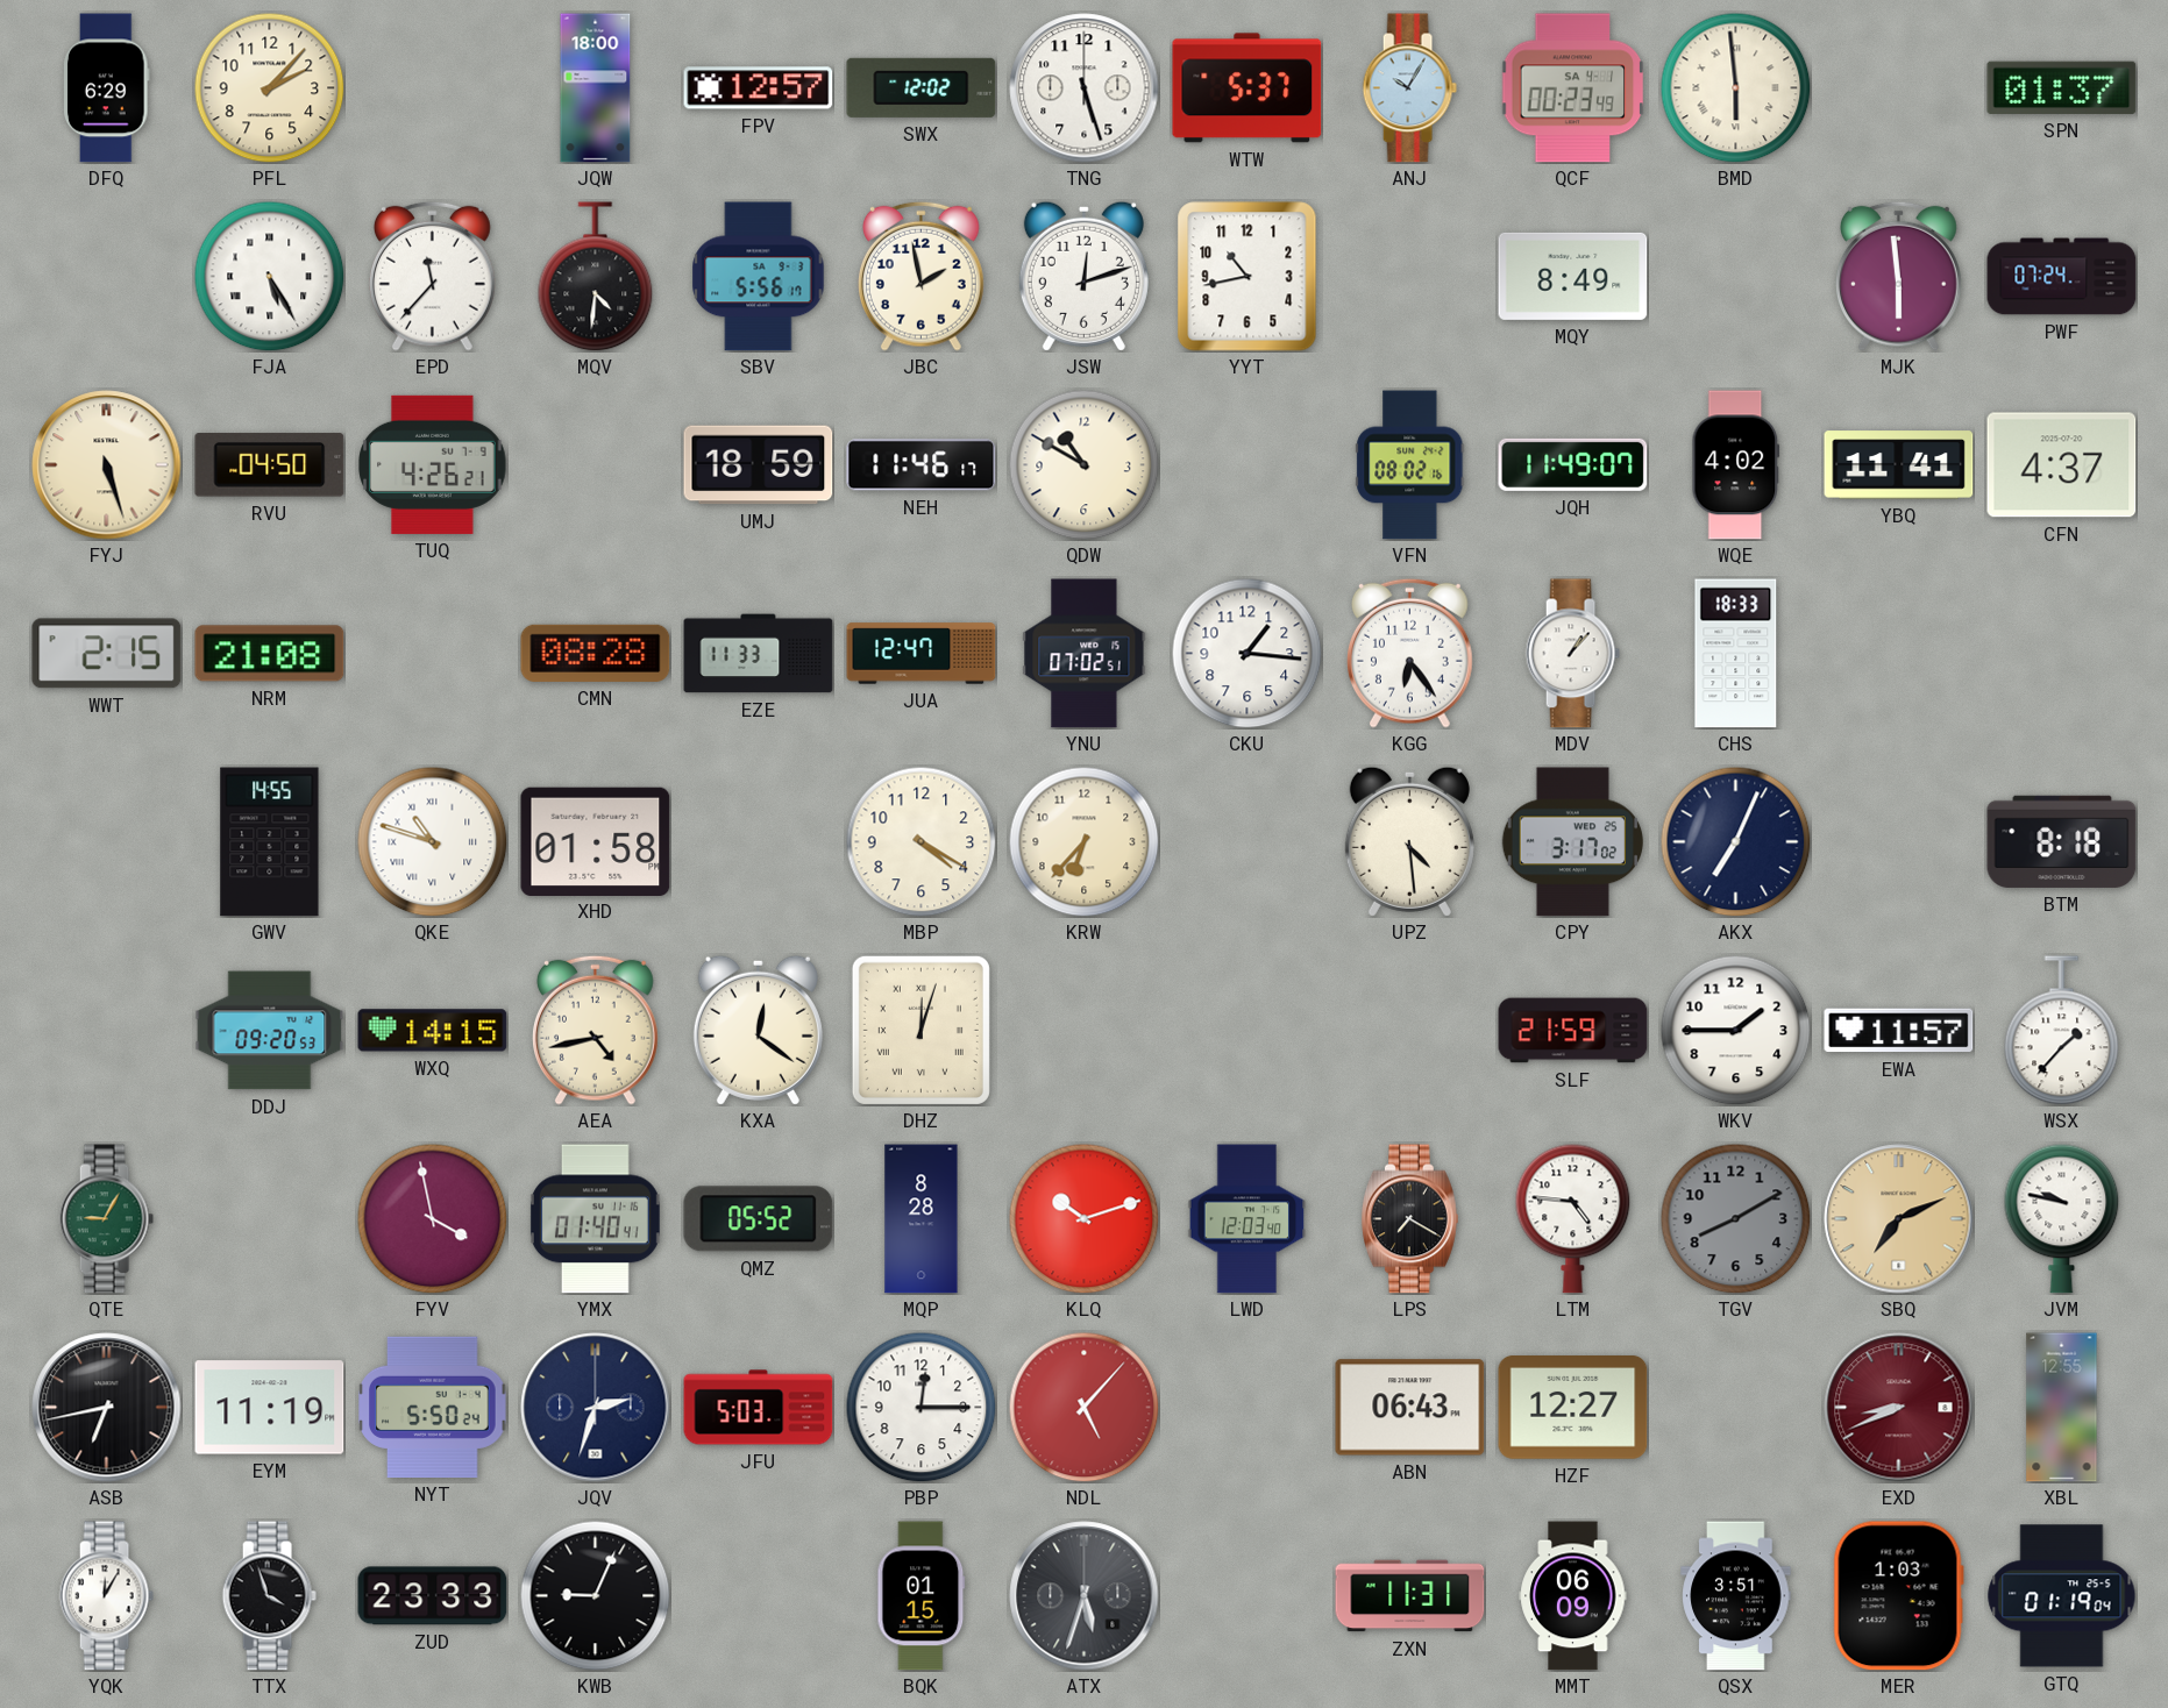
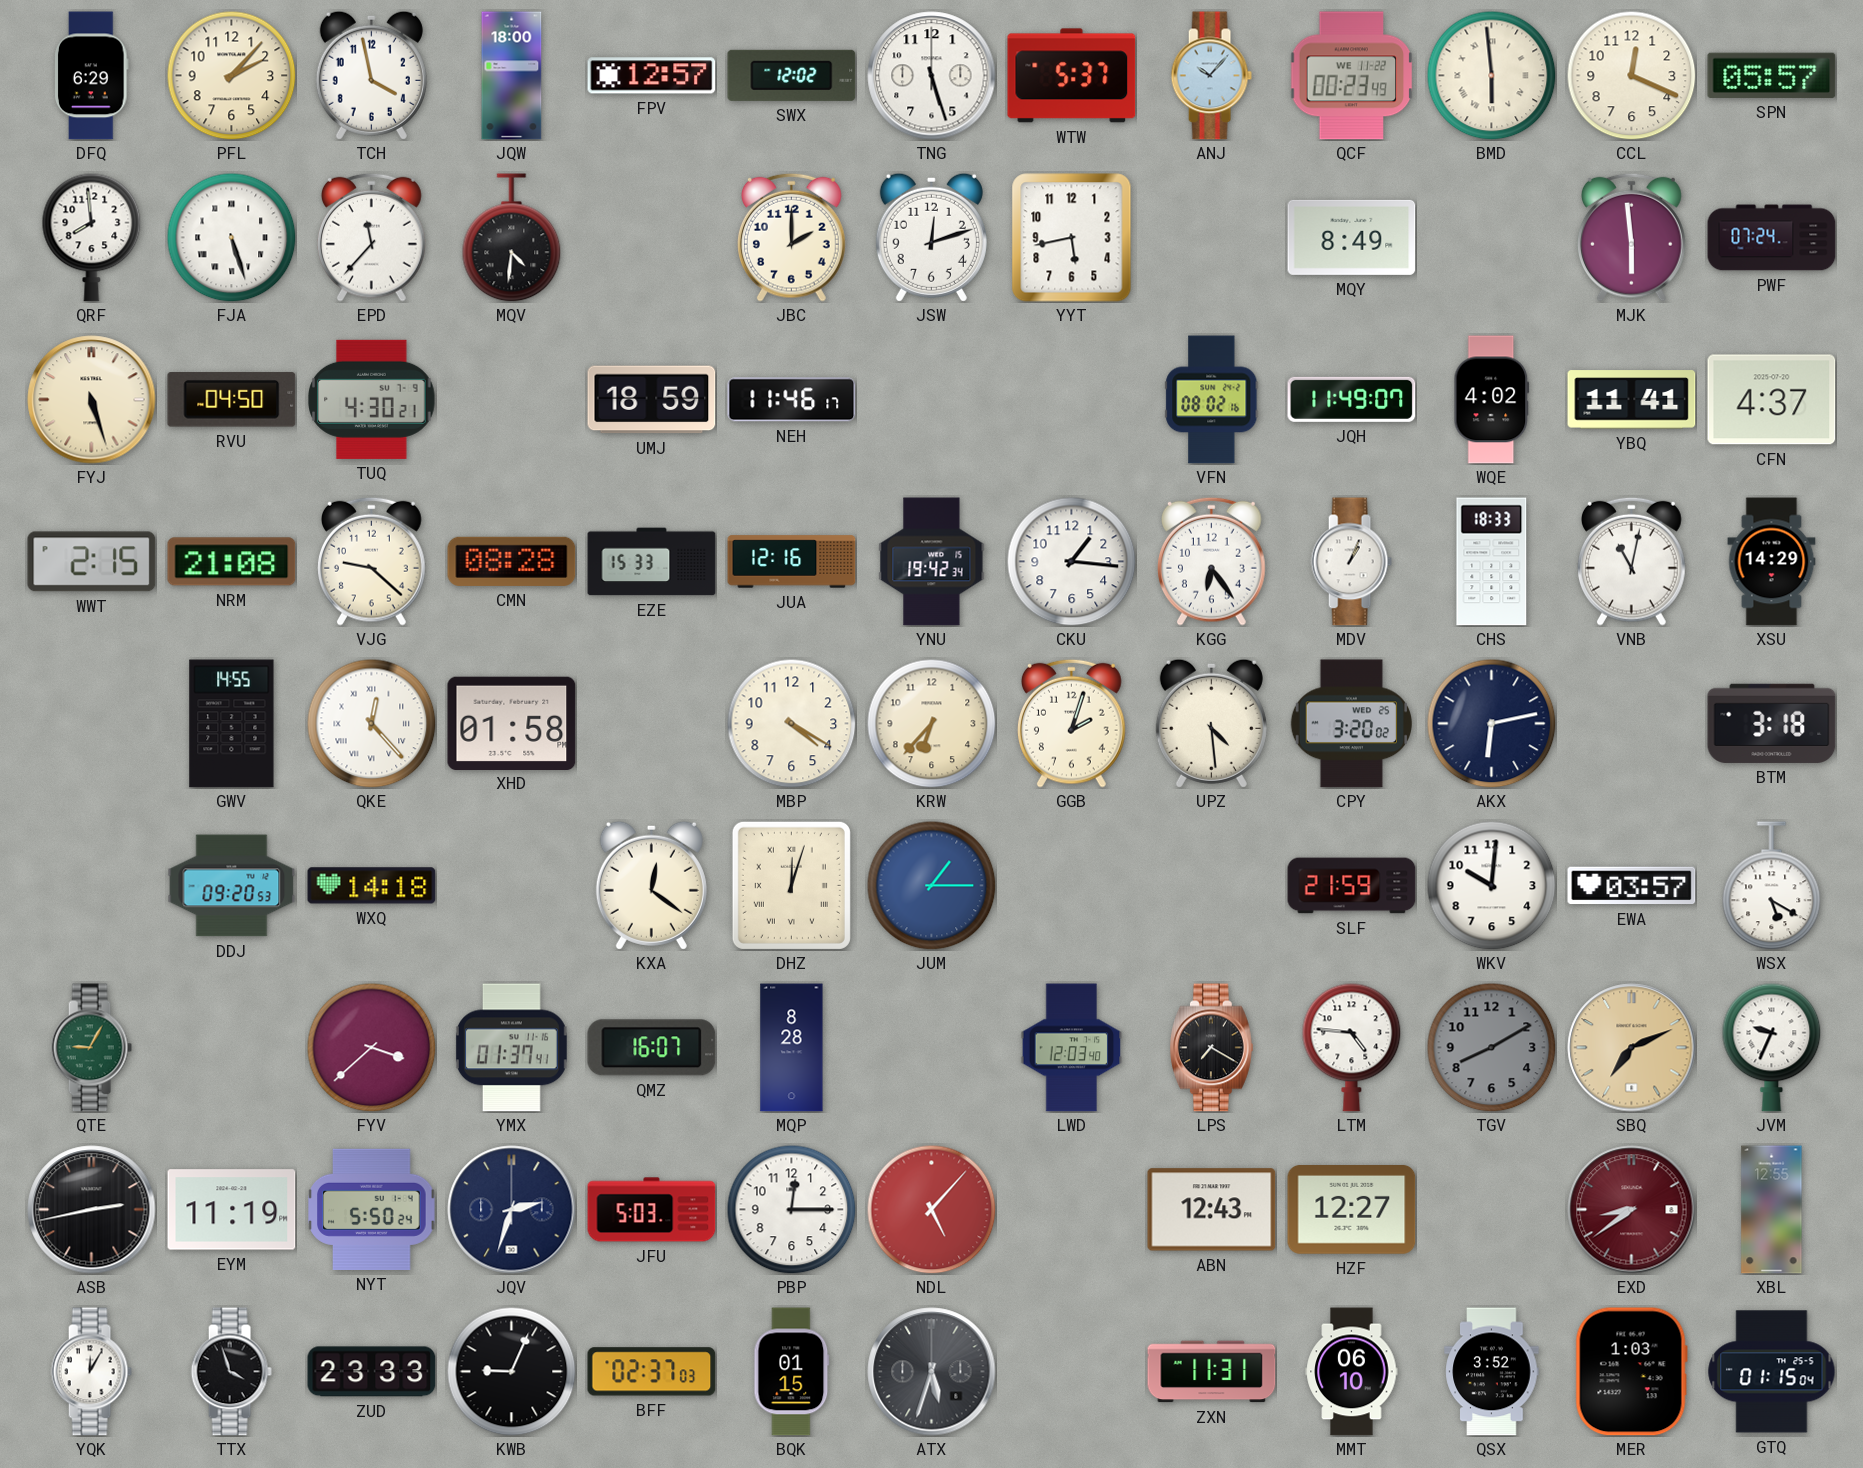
TCH: none -> 3:58 (371, 75)
ANJ: 10:05 -> 10:07 (1211, 76)
QCF date: SA 4-1 -> WE 11-22 (1352, 76)
CCL: none -> 12:19 (1631, 75)
SPN: 01:37 -> 05:57 (1772, 75)
QRF: none -> 7:59 (92, 237)
FJA: 5:25 -> 5:27 (231, 237)
SBV: 5:56 -> none (759, 277)
JBC: 1:58 -> 2:00 (791, 237)
YYT: 10:43 -> 5:43 (1072, 238)
TUQ: 4:26 -> 4:30 (372, 399)
QDW: 10:50 -> none (1083, 464)
VJG: none -> 9:22 (371, 561)
EZE: 11:33 -> 15:33 (652, 562)
JUA: 12:47 -> 12:16 (792, 562)
YNU: 07:02 -> 19:42 (932, 562)
MDV: 1:07 -> 1:04 (1351, 562)
VNB: none -> 11:02 (1631, 561)
XSU: none -> 14:29 (1772, 562)
QKE: 10:48 -> 12:23 (371, 723)
GGB: none -> 2:03 (1071, 723)
CPY: 3:17 -> 3:20 (1351, 724)
AKX: 7:04 -> 6:13 (1491, 723)
BTM: 8:18 -> 3:18 (1772, 723)
WXQ: 14:15 -> 14:18 (372, 886)
AEA: 4:43 -> none (595, 1030)
JUM: none -> 1:15 (931, 885)
WKV: 1:45 -> 10:01 (1491, 885)
EWA: 11:57 -> 03:57 (1632, 886)
WSX: 1:37 -> 5:20 (1772, 886)
FYV: 3:58 -> 3:38 (371, 1047)
YMX: 01:40 -> 01:37 (511, 1048)
QMZ: 05:52 -> 16:07 (652, 1048)
KLQ: 10:12 -> none (1083, 1218)
JVM: 9:47 -> 9:34 (1772, 1047)
ASB: 6:43 -> 2:43 (92, 1210)
ABN: 06:43 -> 12:43 (1212, 1210)
EXD: 8:41 -> 8:39 (1632, 1210)
BFF: none -> 02:37 (652, 1372)
MMT: 06:09 -> 06:10 (1352, 1372)
QSX: 3:51 -> 3:52 (1492, 1372)
GTQ: 01:19 -> 01:15 (1772, 1372)
